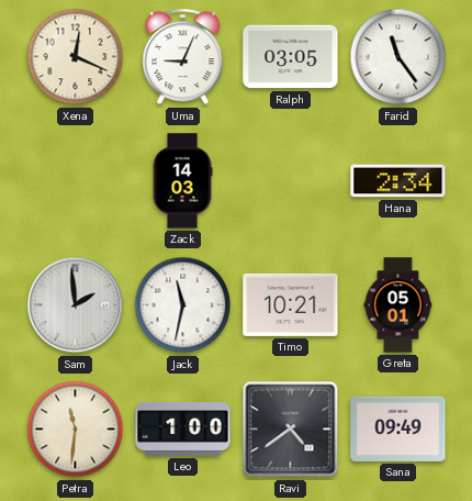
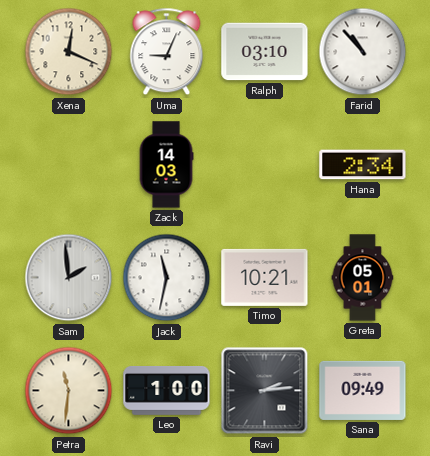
Ralph: 03:05 -> 03:10 (265, 52)
Farid: 11:24 -> 10:53 (363, 52)
Ravi: 4:39 -> 2:14 (265, 391)
